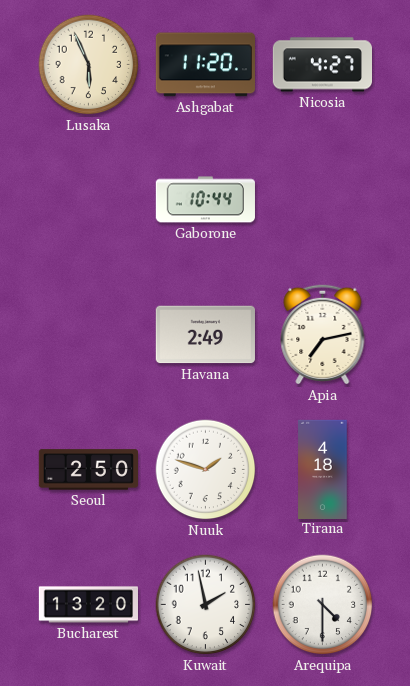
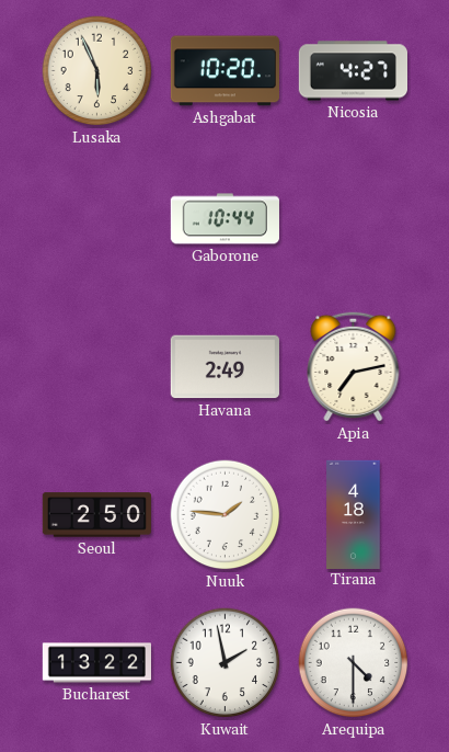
Ashgabat: 11:20 -> 10:20 (225, 71)
Nuuk: 1:48 -> 1:46 (226, 515)
Bucharest: 13:20 -> 13:22 (96, 663)
